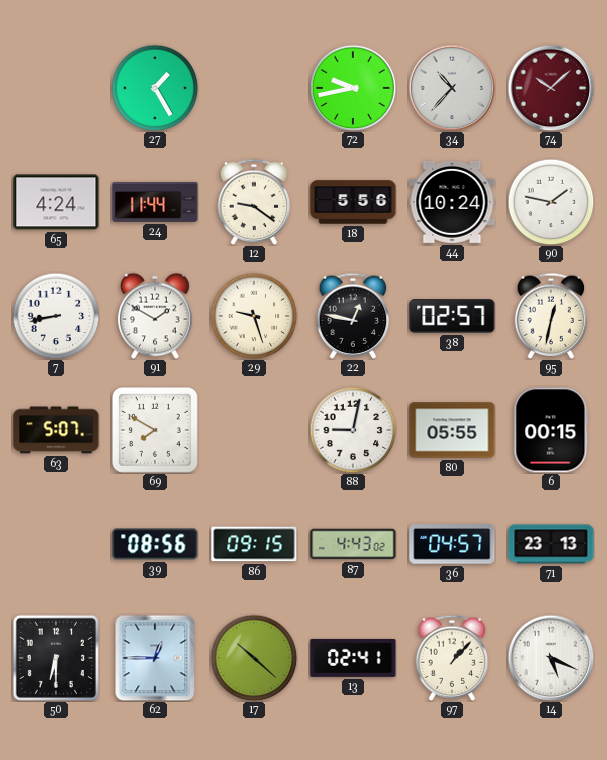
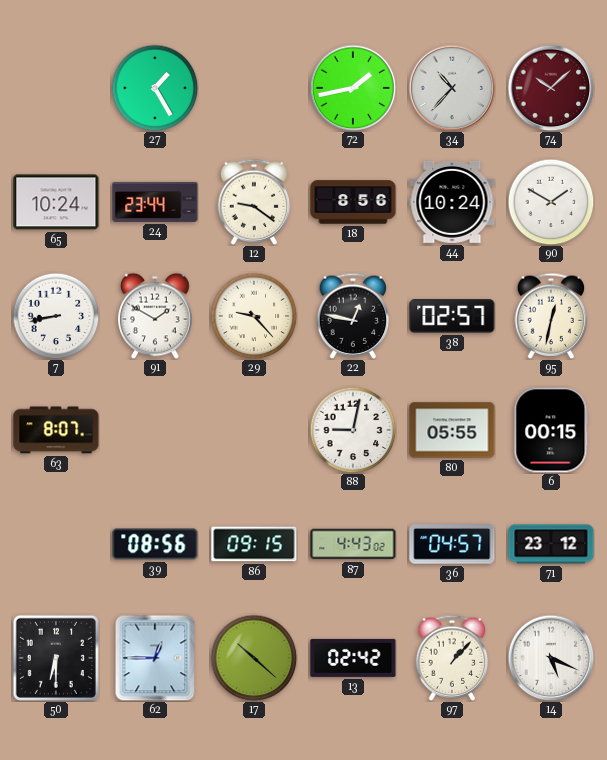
72: 9:43 -> 1:43 (353, 88)
65: 4:24 -> 10:24 (56, 202)
24: 11:44 -> 23:44 (155, 202)
18: 5:56 -> 8:56 (353, 202)
90: 1:47 -> 1:50 (551, 202)
29: 9:27 -> 9:23 (254, 316)
63: 5:07 -> 8:07 (56, 430)
69: 7:50 -> none (155, 430)
71: 23:13 -> 23:12 (551, 544)
13: 02:41 -> 02:42 (353, 658)
